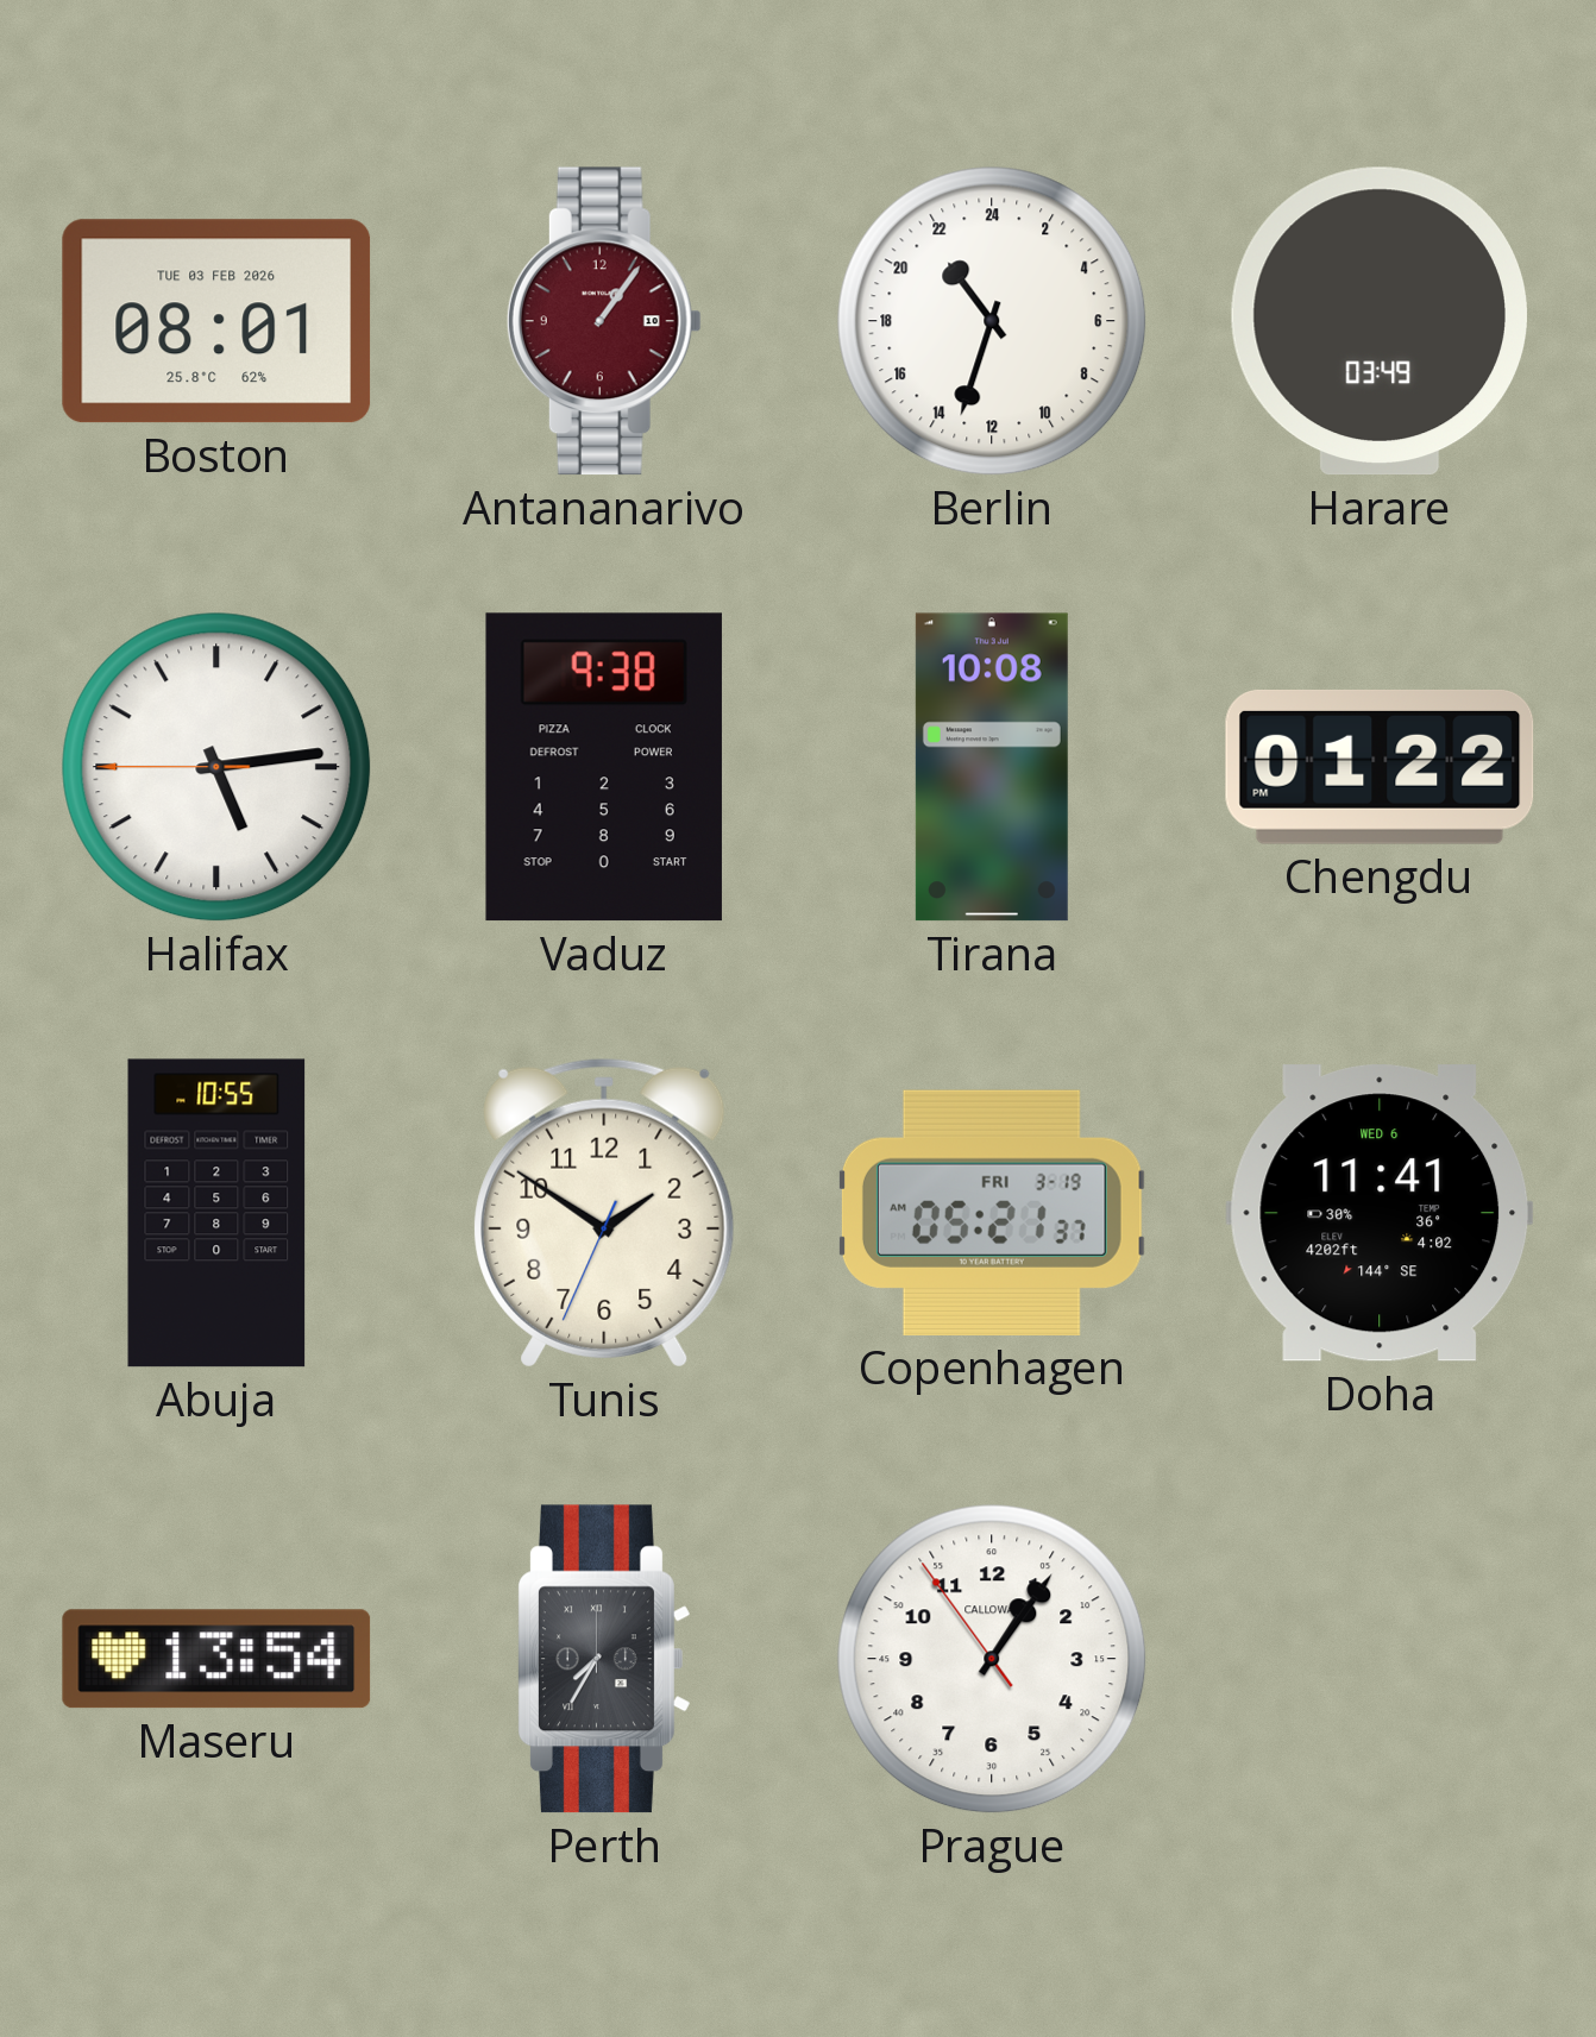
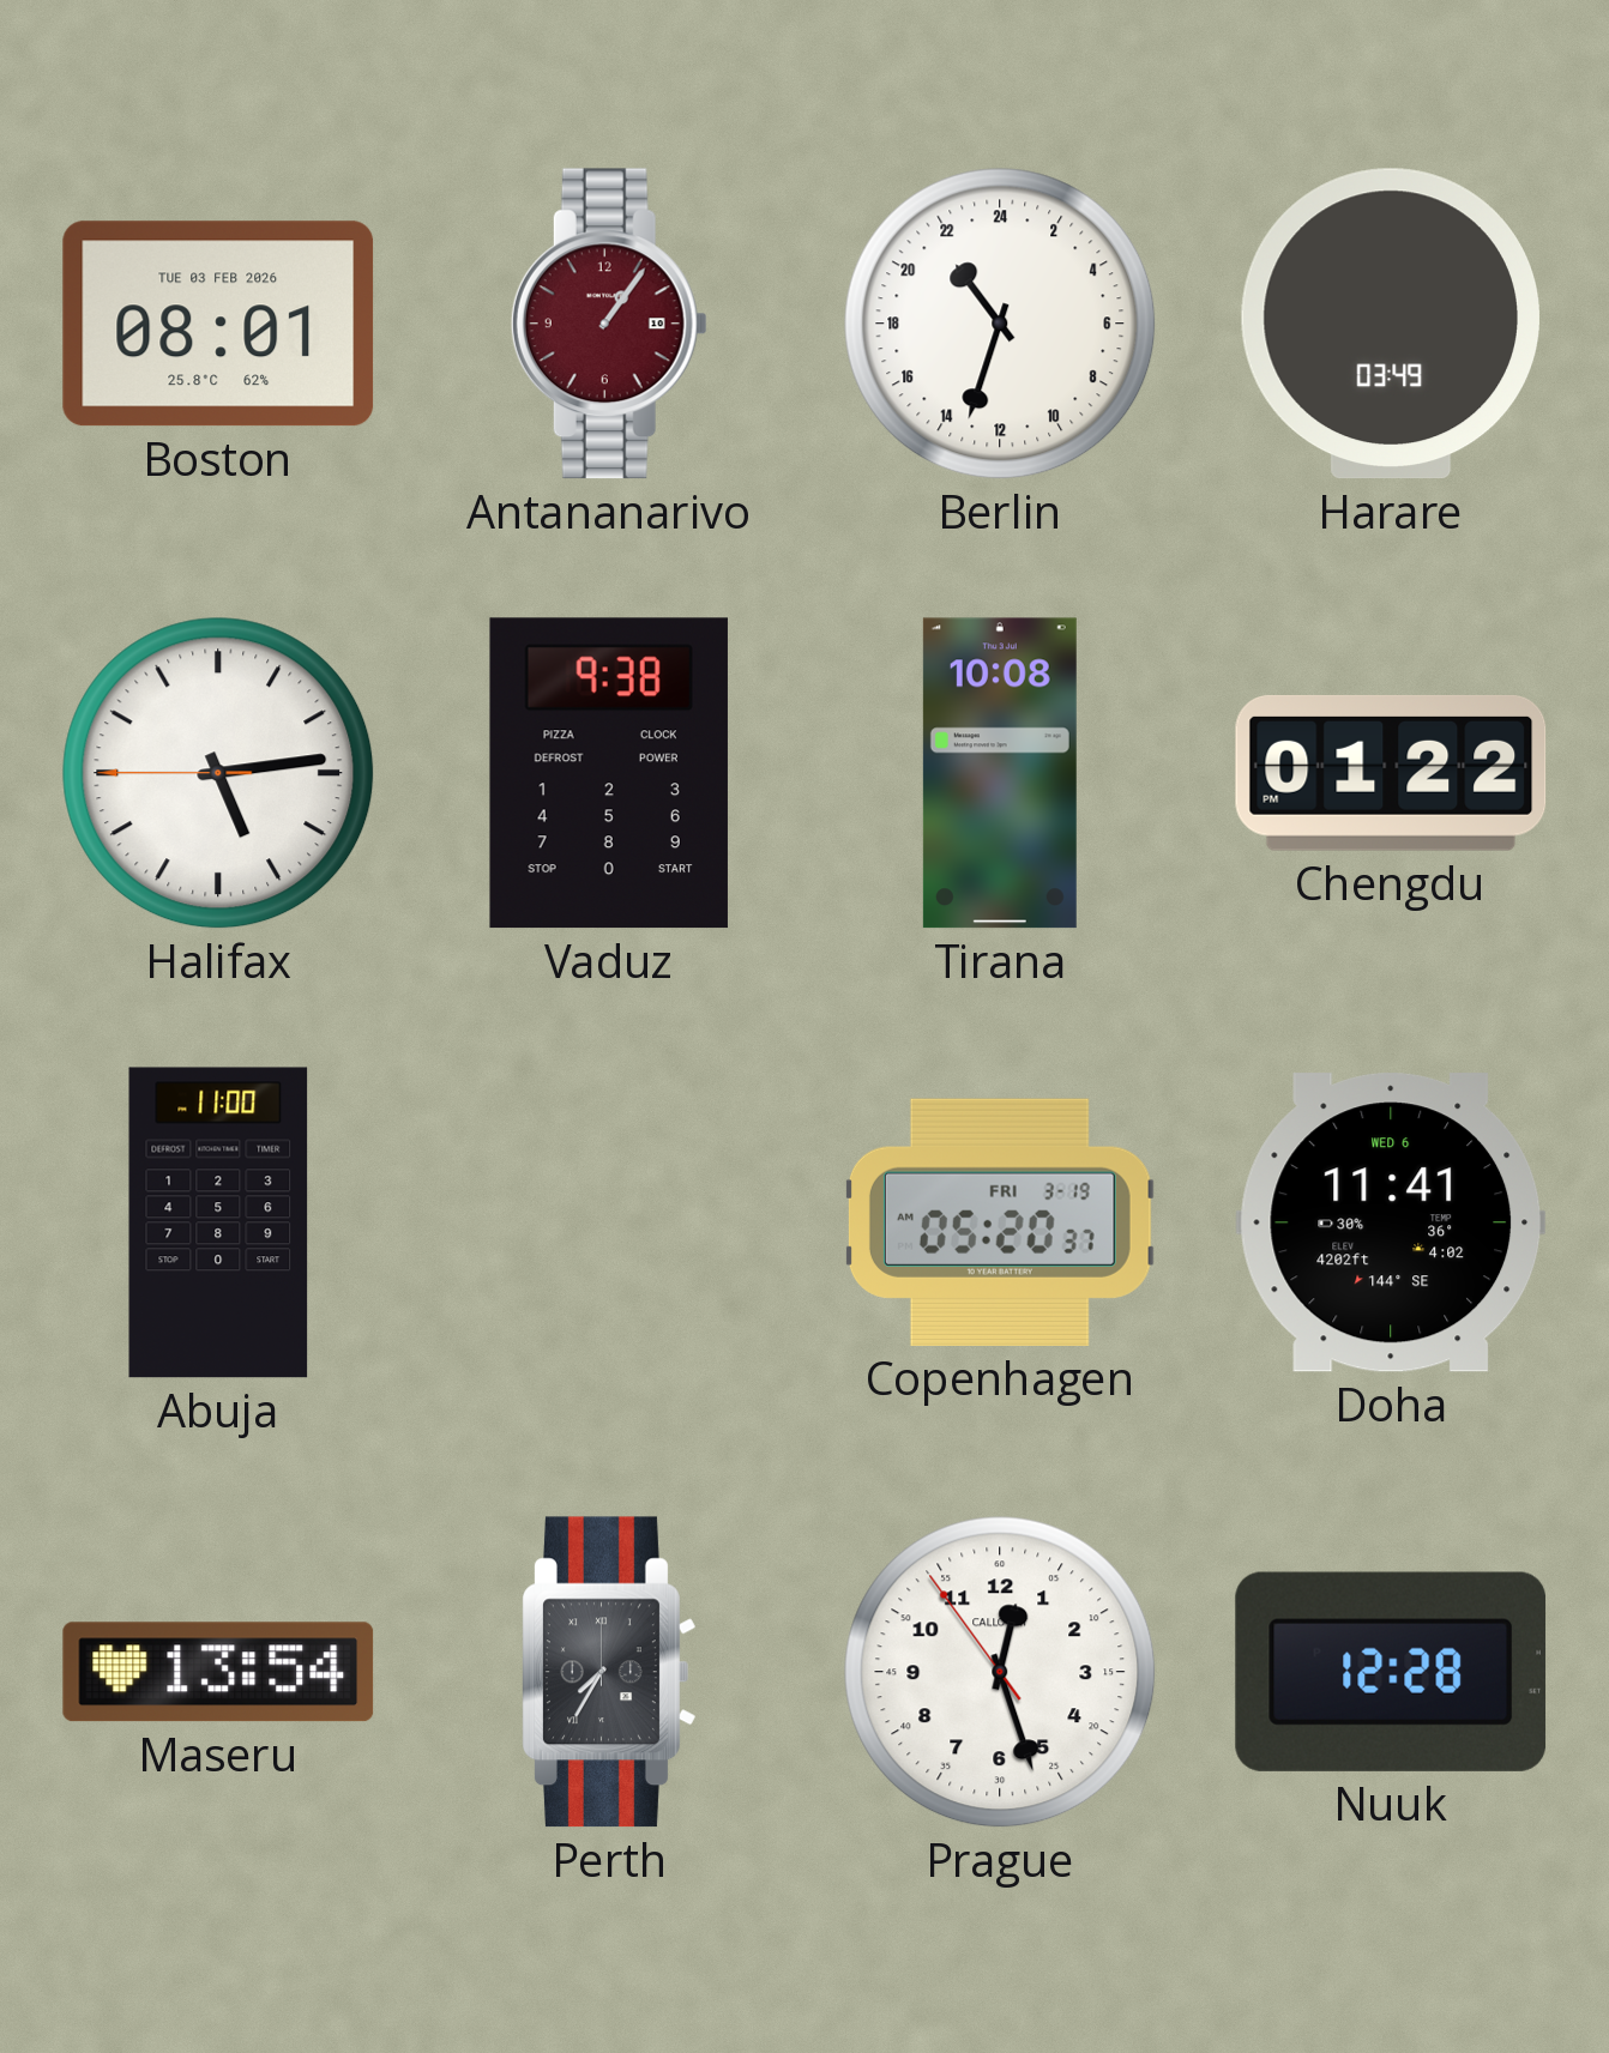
Abuja: 10:55 -> 11:00 (218, 1222)
Tunis: 1:50 -> none (605, 1213)
Copenhagen: 05:21 -> 05:20 (1000, 1222)
Prague: 1:05 -> 12:26 (1000, 1672)
Nuuk: none -> 12:28 (1391, 1672)
